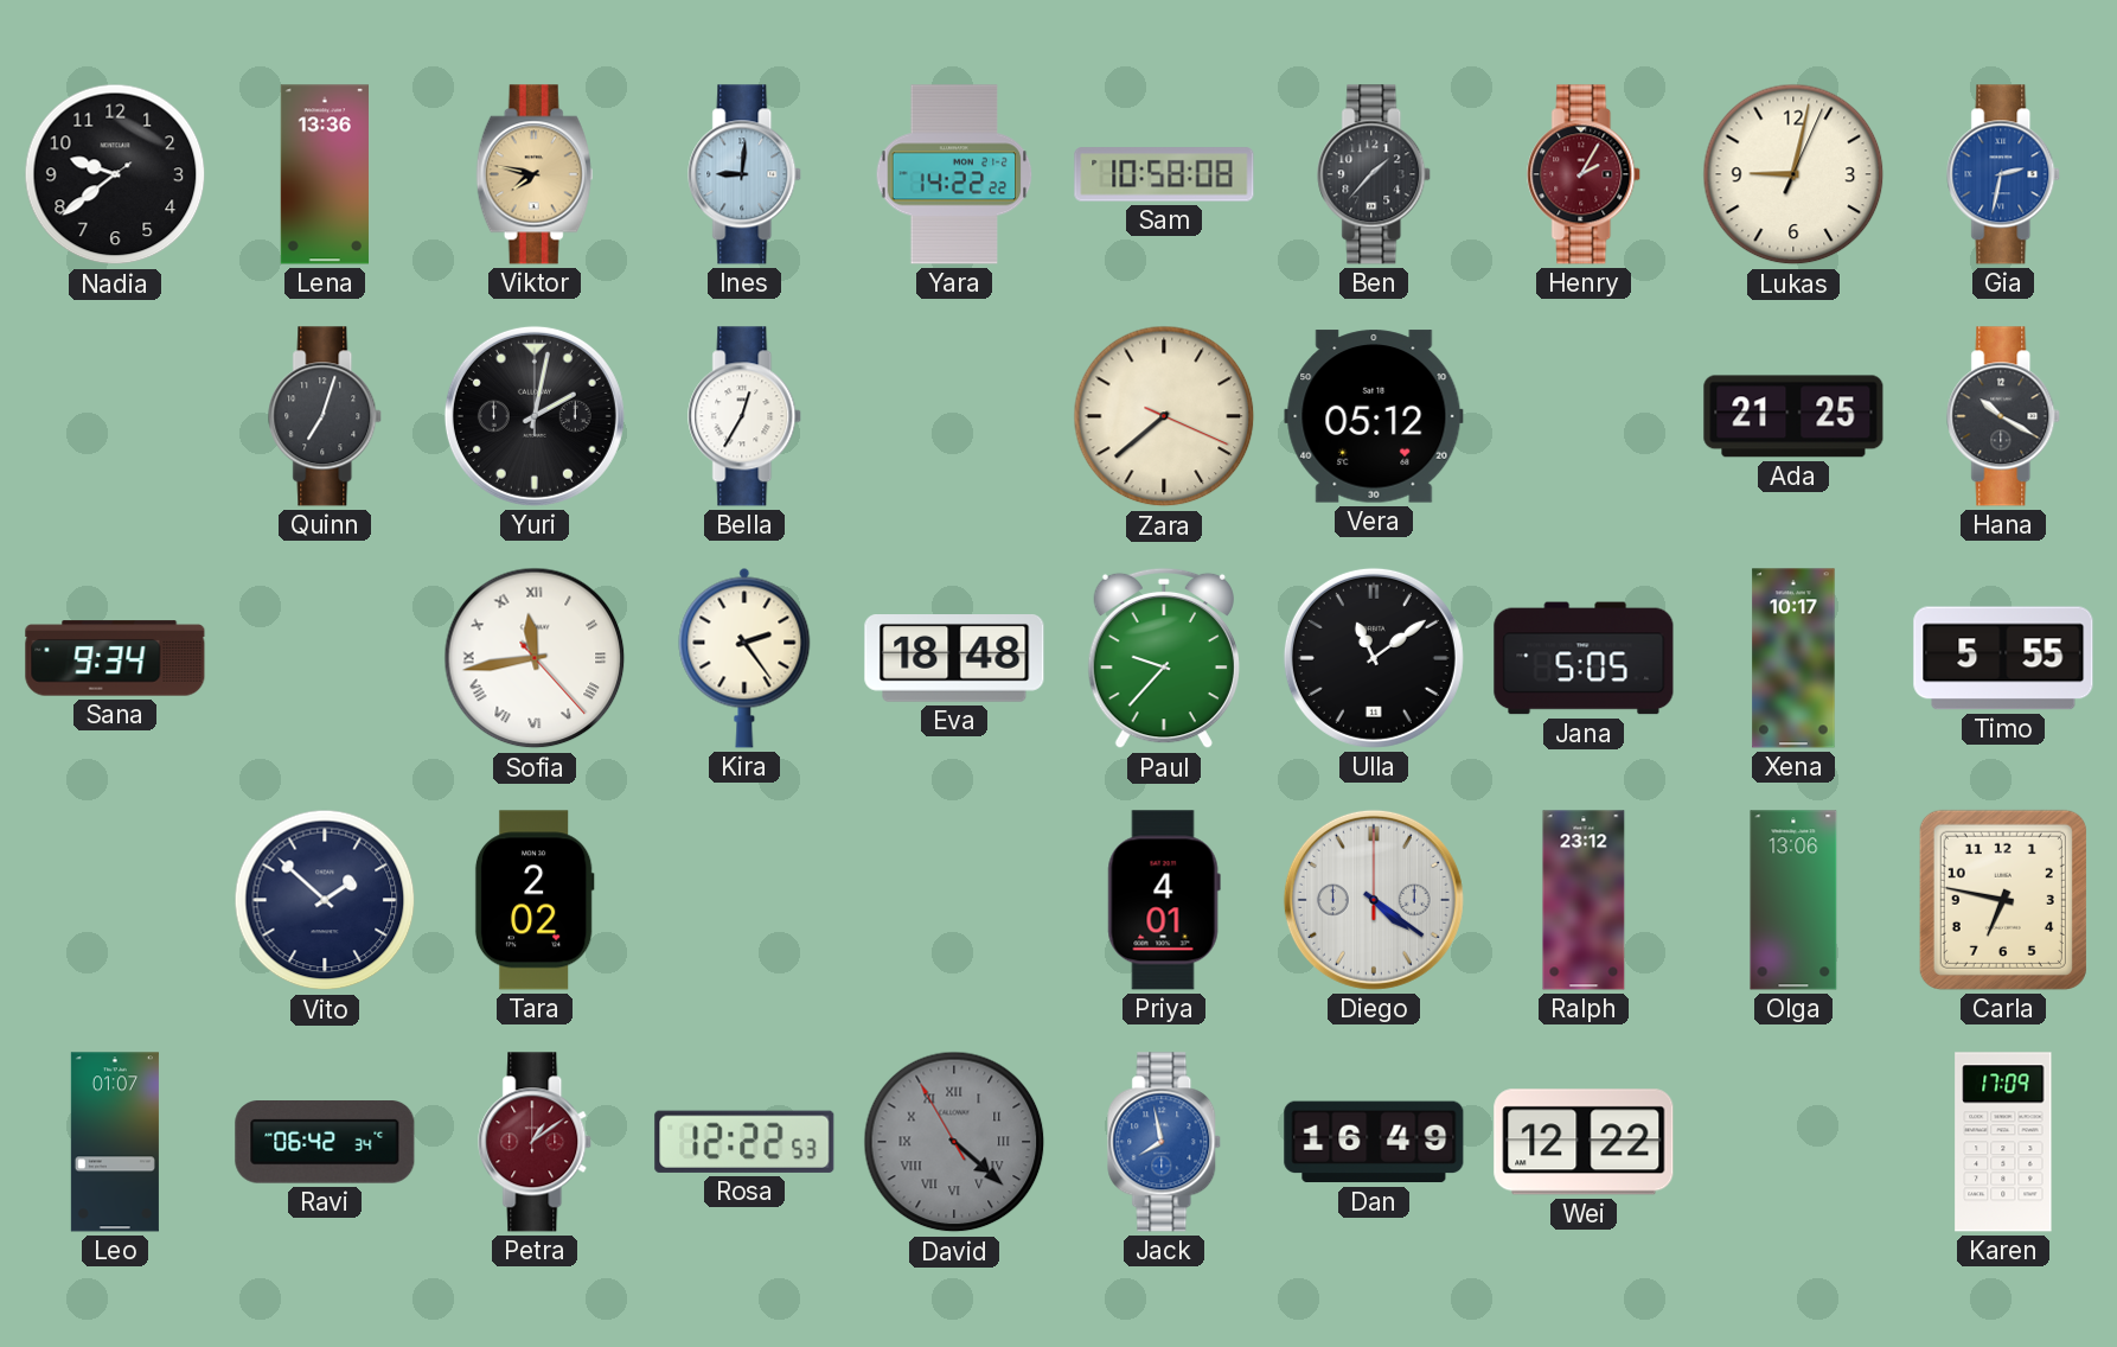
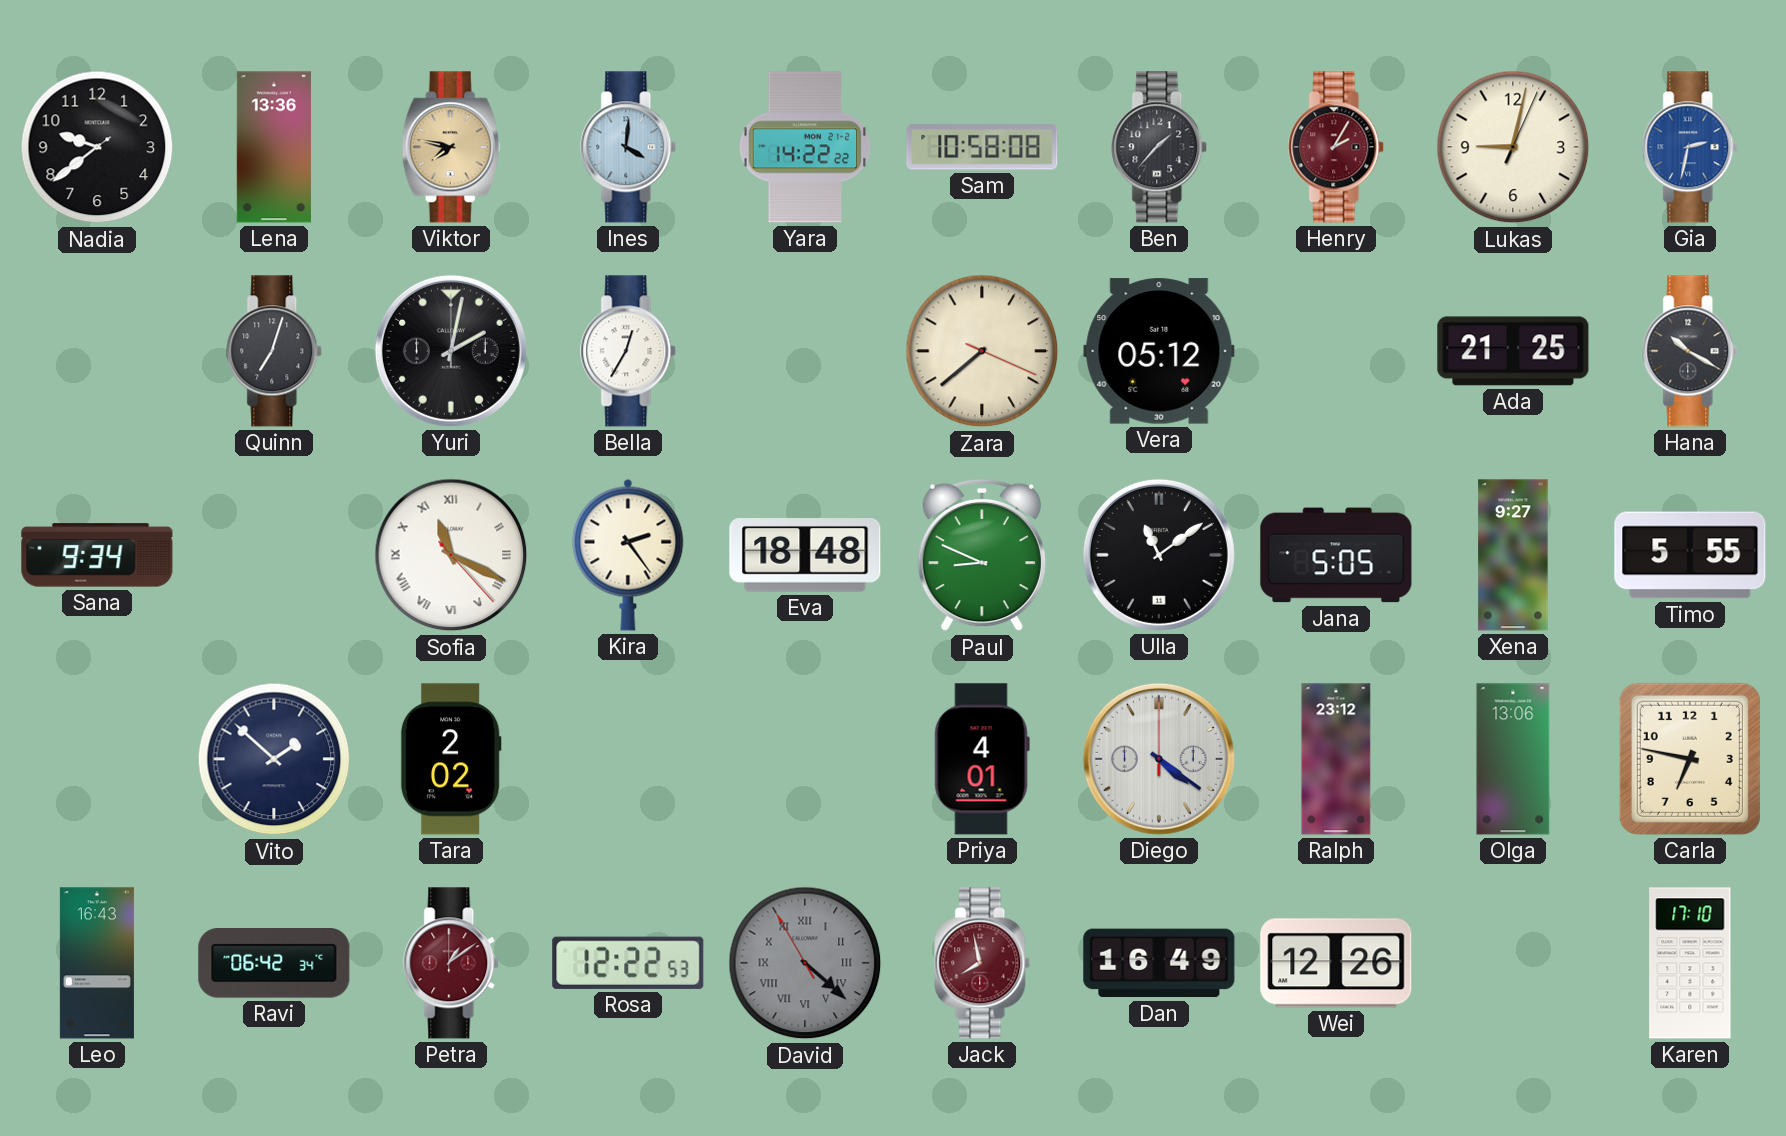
Ines: 9:01 -> 4:01 (629, 147)
Sofia: 11:43 -> 11:19 (451, 555)
Paul: 9:37 -> 8:49 (982, 555)
Xena: 10:17 -> 9:27 (1513, 555)
Leo: 01:07 -> 16:43 (97, 963)
Jack dial: blue -> burgundy (983, 963)
Wei: 12:22 -> 12:26 (1336, 963)
Karen: 17:09 -> 17:10 (1690, 963)
